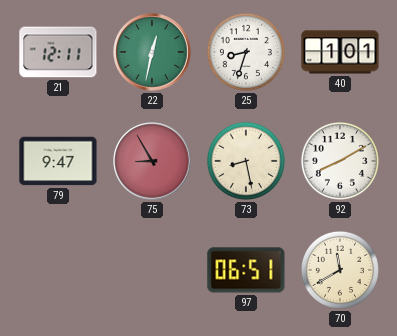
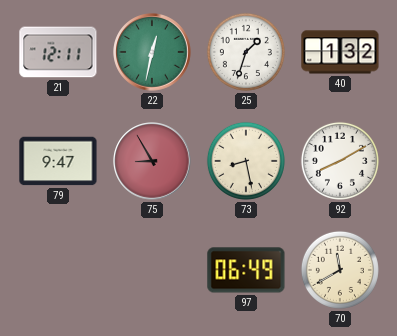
25: 8:33 -> 1:33 (246, 52)
40: 1:01 -> 1:32 (340, 52)
97: 06:51 -> 06:49 (246, 270)
